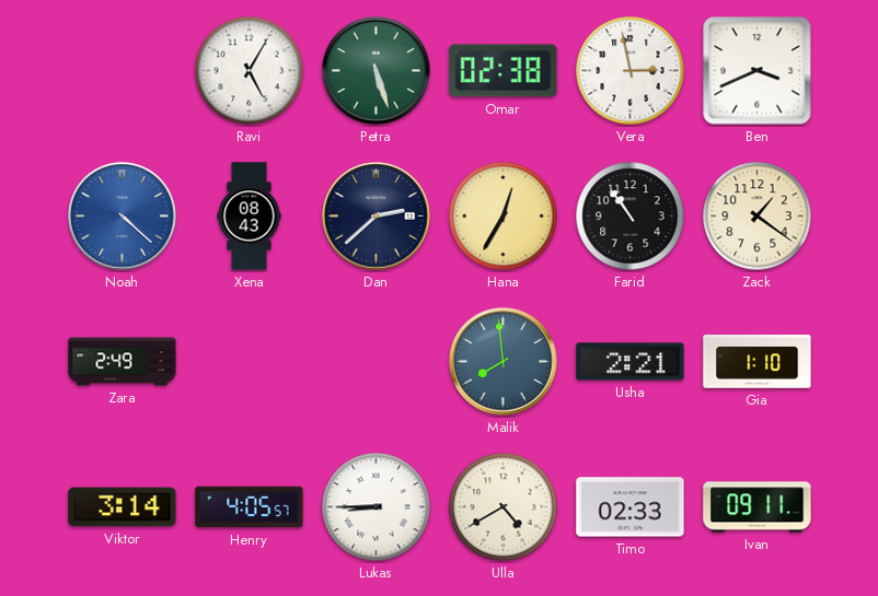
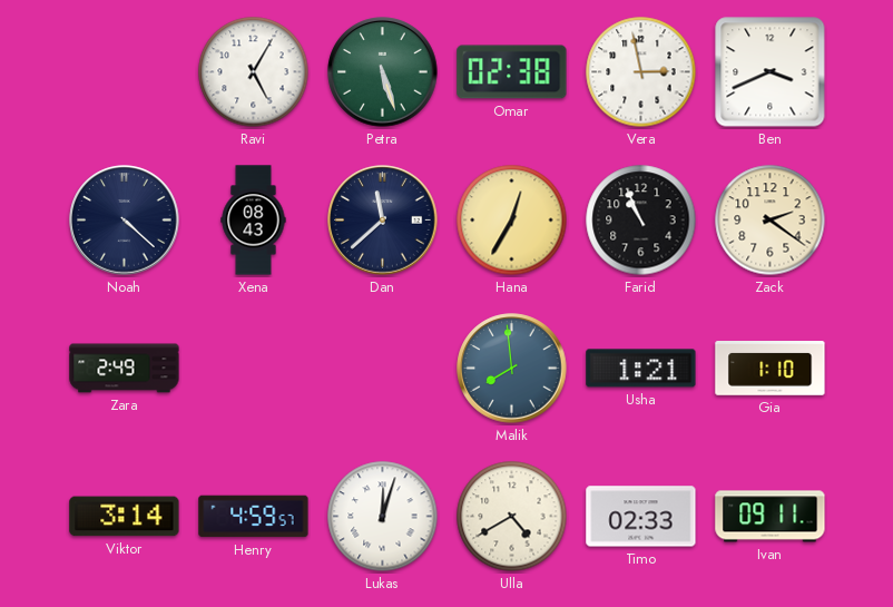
Noah dial: blue -> navy (125, 221)
Dan: 2:38 -> 11:38 (383, 221)
Farid: 10:54 -> 10:56 (641, 221)
Zack: 1:21 -> 2:21 (771, 221)
Usha: 2:21 -> 1:21 (641, 369)
Henry: 4:05 -> 4:59 (254, 517)
Lukas: 8:45 -> 12:03 (383, 517)
